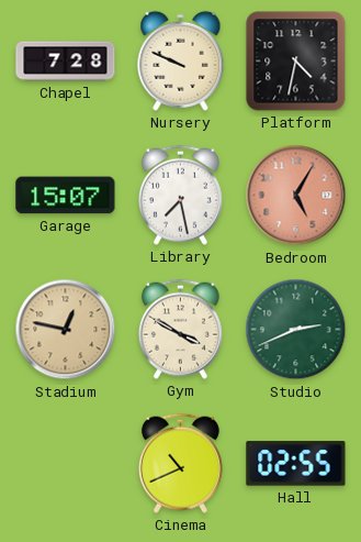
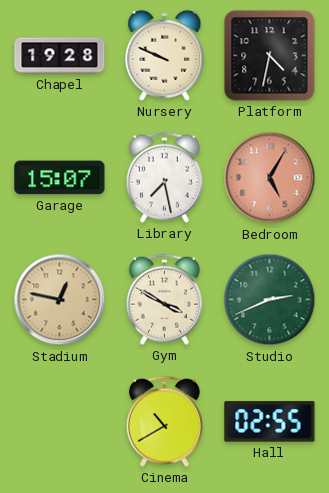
Chapel: 7:28 -> 19:28 (60, 56)
Cinema: 10:41 -> 10:40 (164, 421)
